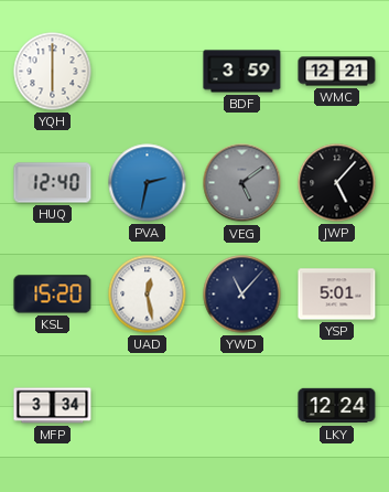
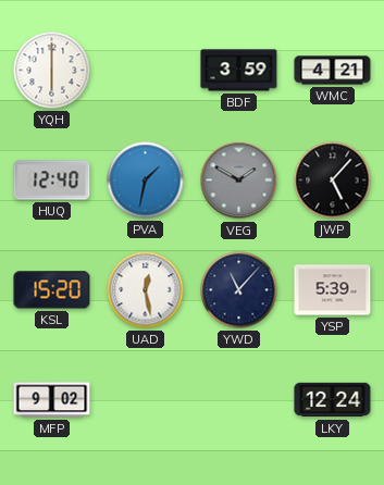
WMC: 12:21 -> 4:21 (333, 71)
PVA: 2:32 -> 1:32 (146, 181)
VEG: 5:09 -> 1:50 (239, 181)
YSP: 5:01 -> 5:39 (333, 290)
MFP: 3:34 -> 9:02 (52, 400)
